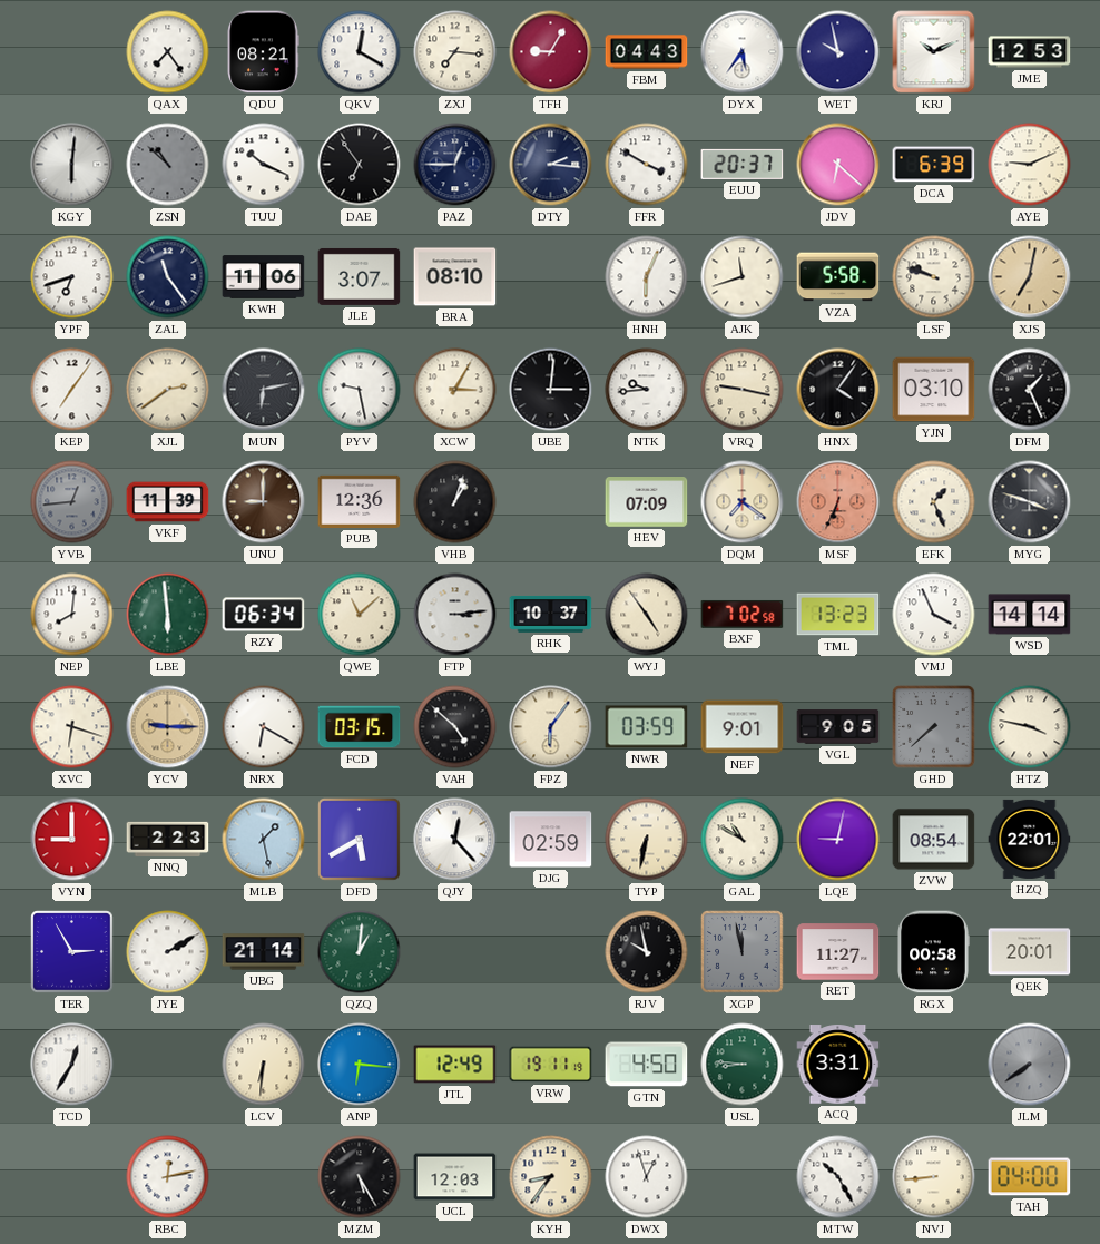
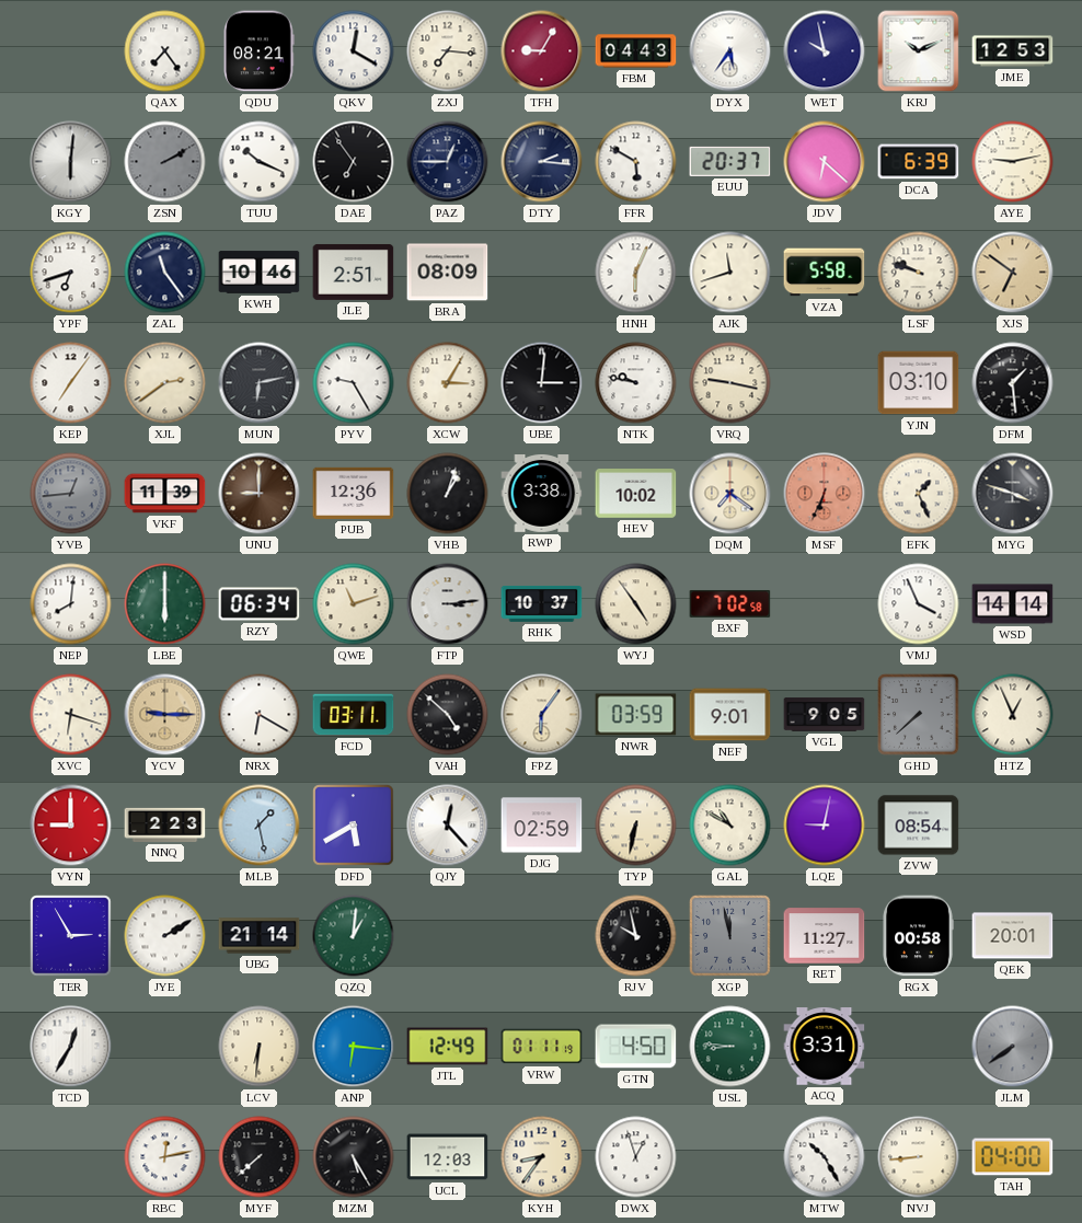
ZSN: 10:52 -> 2:10 (165, 162)
FFR: 3:50 -> 5:50 (636, 162)
AYE: 9:11 -> 9:13 (1013, 162)
KWH: 11:06 -> 10:46 (260, 273)
JLE: 3:07 -> 2:51 (354, 272)
BRA: 08:10 -> 08:09 (448, 273)
XJS: 7:02 -> 6:51 (1013, 273)
PYV: 9:28 -> 9:25 (354, 383)
NTK: 9:44 -> 9:47 (636, 383)
HNX: 4:06 -> none (838, 390)
DFM: 1:26 -> 1:29 (1013, 383)
RWP: none -> 3:38 (542, 494)
HEV: 07:09 -> 10:02 (636, 494)
LBE: 5:59 -> 6:00 (165, 604)
QWE: 11:08 -> 11:12 (354, 604)
TML: 13:23 -> none (838, 615)
FCD: 03:15 -> 03:11 (354, 715)
HTZ: 3:47 -> 12:56 (1013, 715)
HZQ: 22:01 -> none (1030, 839)
VRW: 19:11 -> 01:11 (542, 1047)
MYF: none -> 7:38 (260, 1157)
